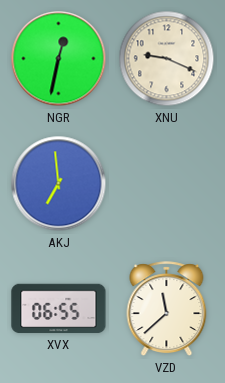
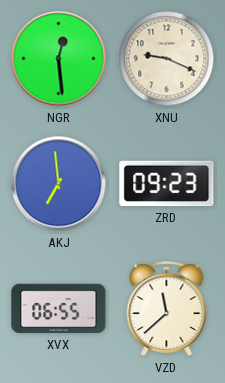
NGR: 12:32 -> 12:29 (59, 59)
ZRD: none -> 09:23 (167, 184)
